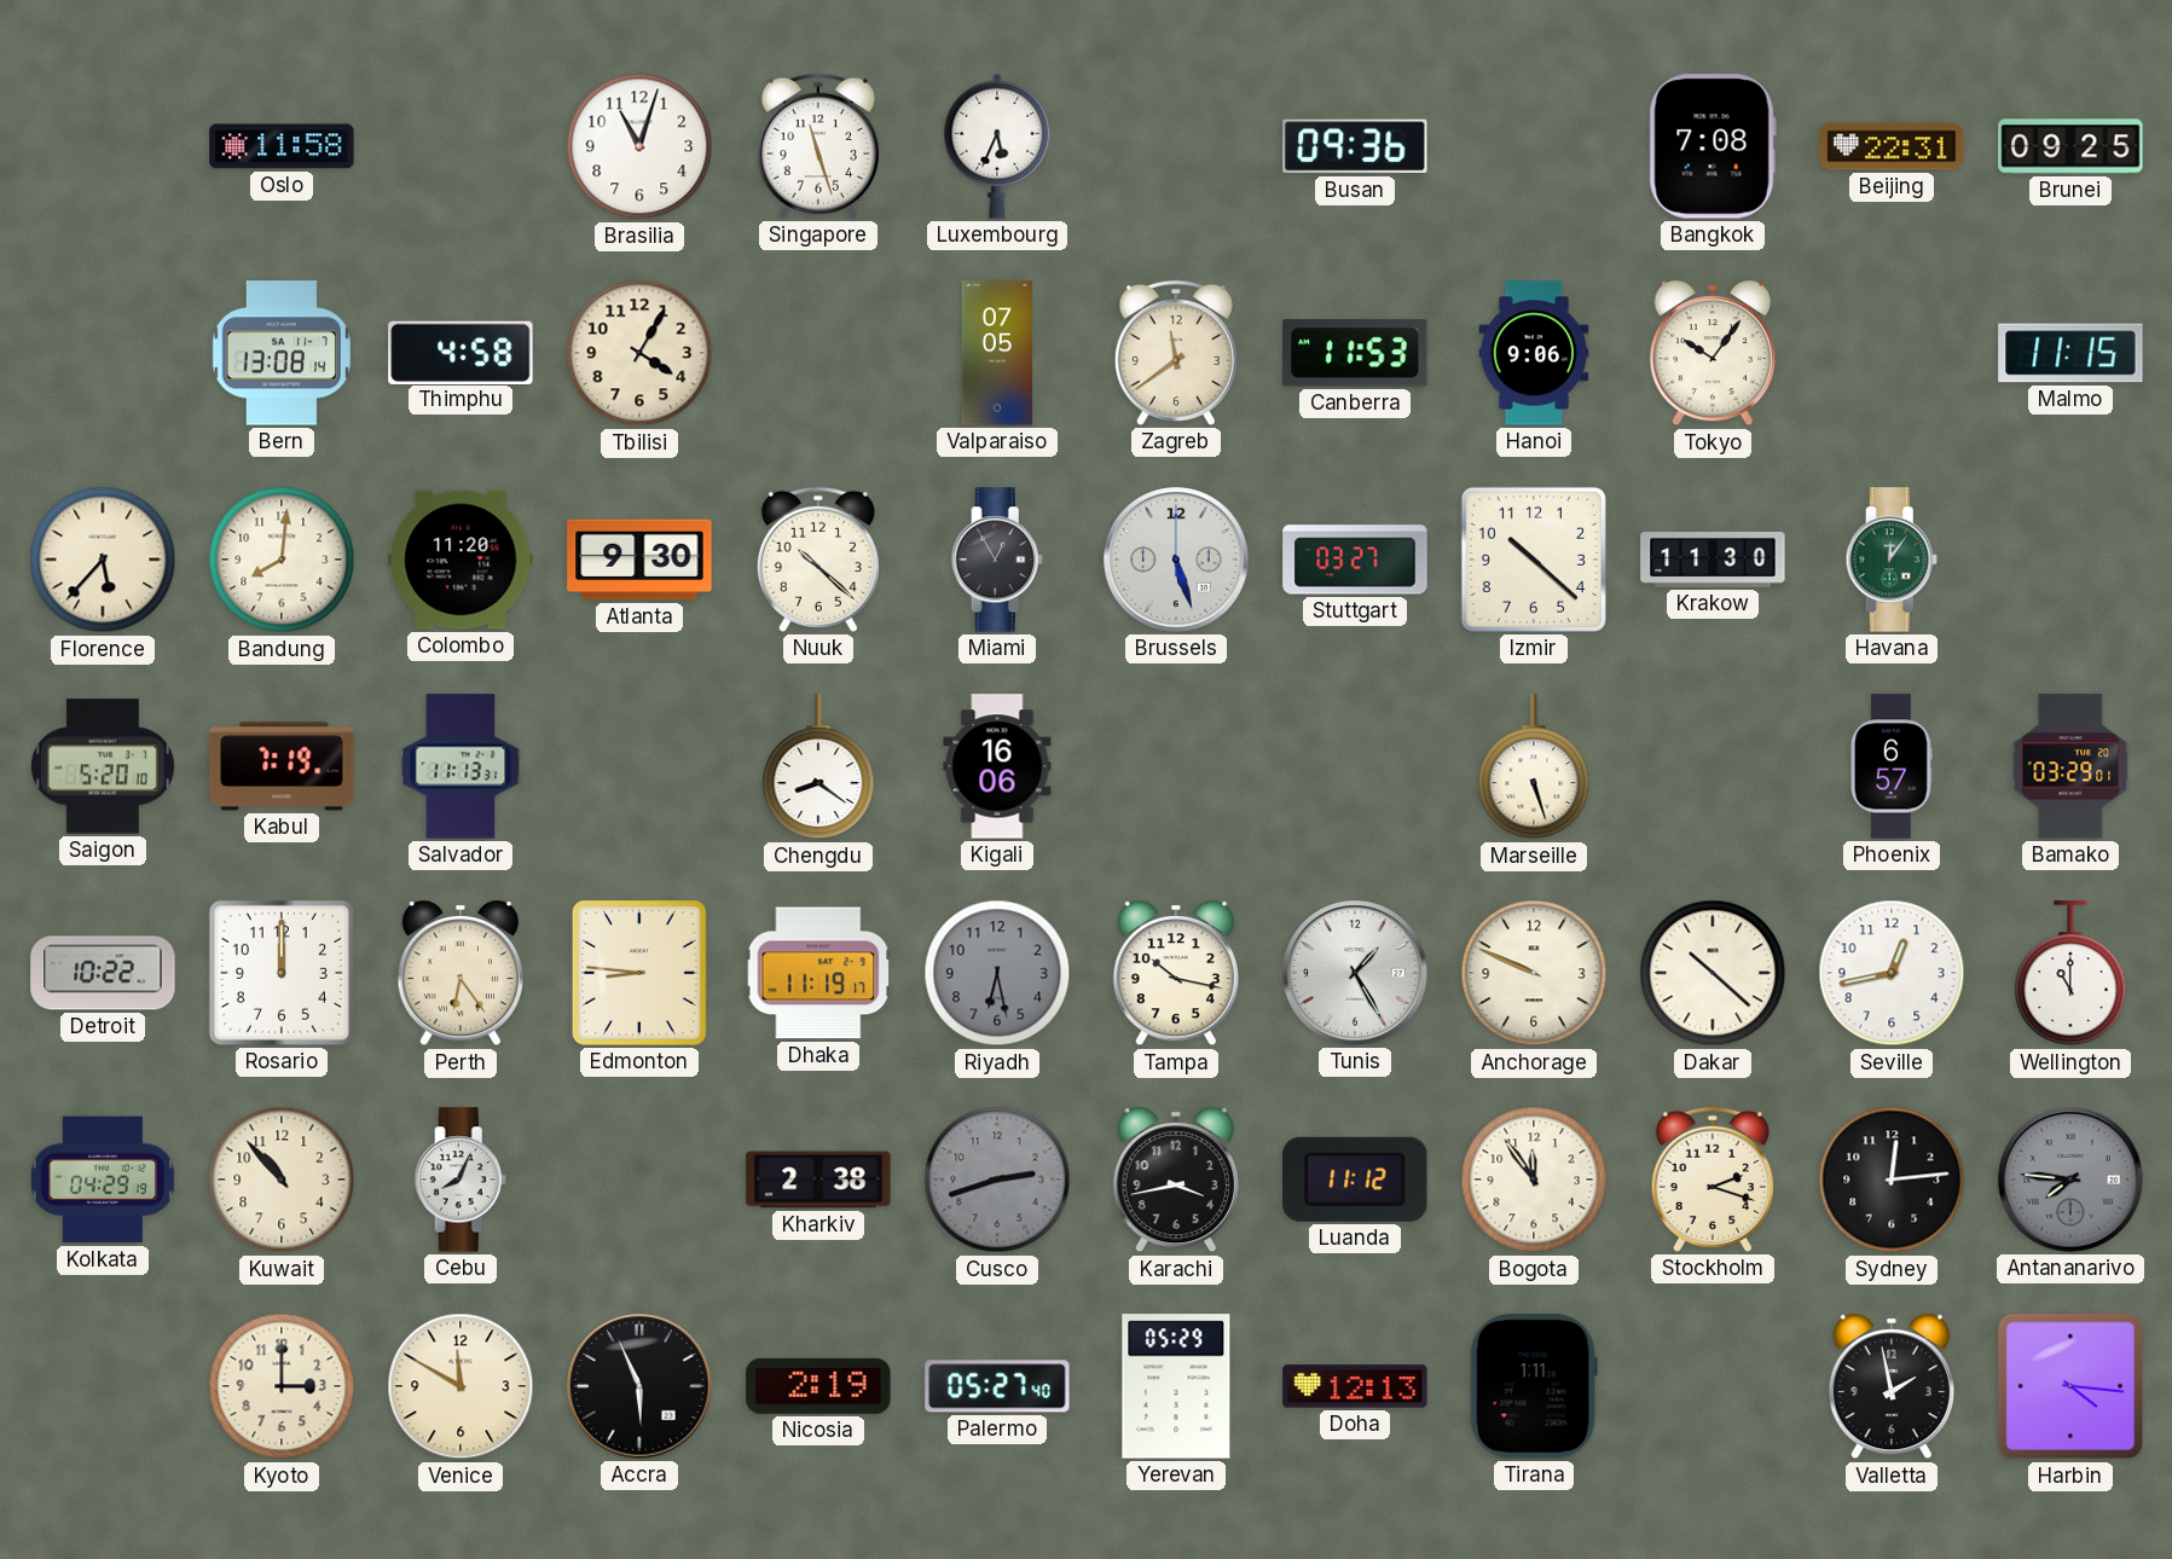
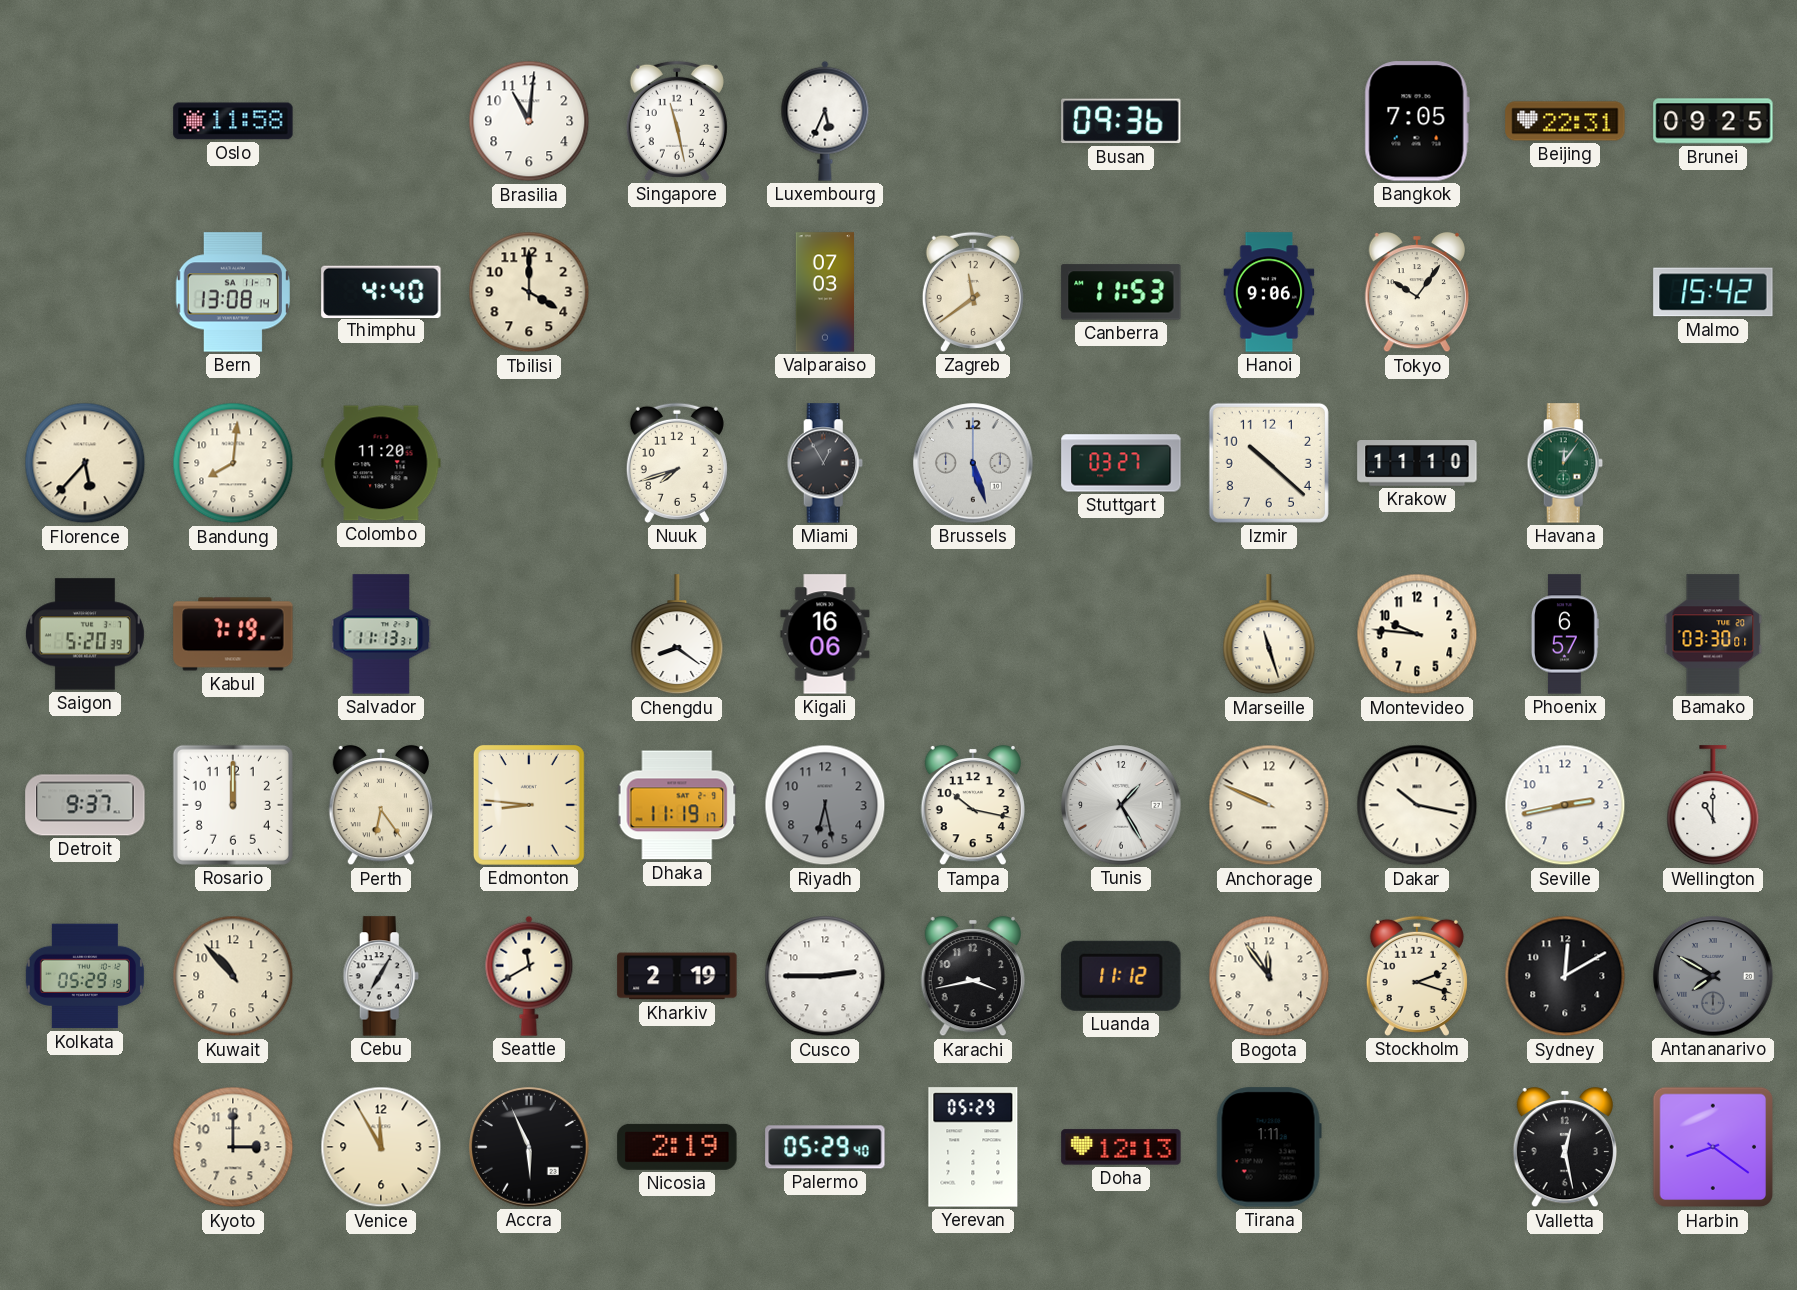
Brasilia: 11:03 -> 11:01 (529, 121)
Singapore: 11:27 -> 11:28 (677, 121)
Bangkok: 7:08 -> 7:05 (1417, 121)
Thimphu: 4:58 -> 4:40 (381, 291)
Tbilisi: 4:05 -> 4:00 (529, 292)
Valparaiso: 07:05 -> 07:03 (824, 292)
Malmo: 11:15 -> 15:42 (1713, 292)
Atlanta: 9:30 -> none (639, 560)
Nuuk: 10:22 -> 7:42 (677, 463)
Krakow: 11:30 -> 11:10 (1417, 464)
Saigon: 5:20:10 -> 5:20:39 (85, 634)
Marseille: 5:27 -> 11:27 (1269, 635)
Montevideo: none -> 9:46 (1417, 634)
Bamako: 03:29 -> 03:30 (1713, 634)
Detroit: 10:22 -> 9:37 (85, 805)
Dakar: 10:22 -> 10:17 (1417, 805)
Seville: 12:43 -> 2:43 (1565, 805)
Kolkata: 04:29 -> 05:29 (85, 976)
Cebu: 8:04 -> 7:05 (381, 976)
Seattle: none -> 11:40 (529, 976)
Kharkiv: 2:38 -> 2:19 (677, 976)
Cusco: 2:42 -> 2:45 (825, 976)
Cusco dial: grey -> white (825, 976)
Sydney: 12:14 -> 12:10 (1565, 976)
Antananarivo: 7:46 -> 7:50 (1713, 976)
Venice: 11:50 -> 11:55 (381, 1147)
Palermo: 05:27 -> 05:29 (825, 1147)
Valletta: 1:58 -> 12:28 (1564, 1147)
Harbin: 4:16 -> 8:21 (1713, 1147)
